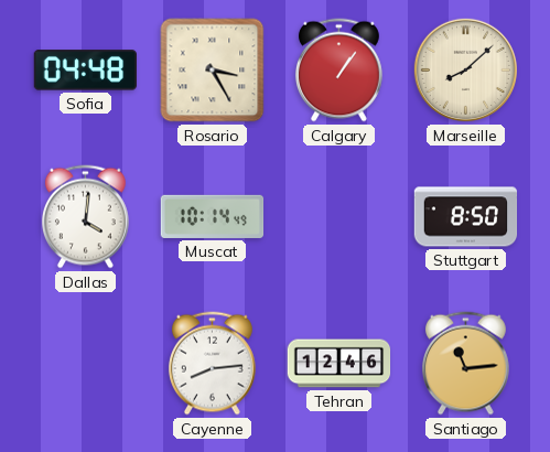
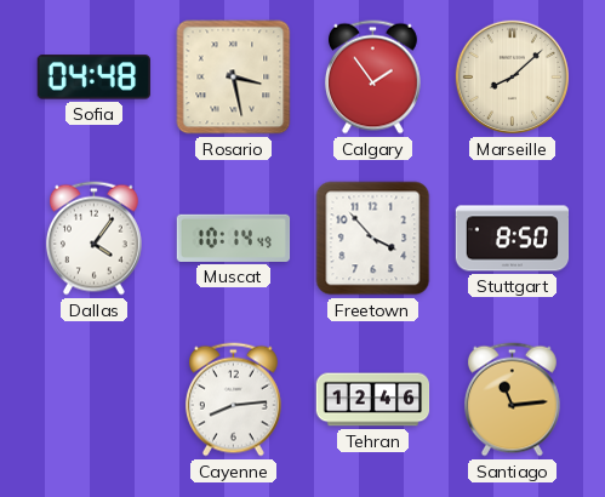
Rosario: 3:25 -> 3:28 (234, 78)
Calgary: 1:06 -> 1:54 (372, 78)
Dallas: 4:01 -> 4:06 (93, 239)
Freetown: none -> 3:53 (373, 239)
